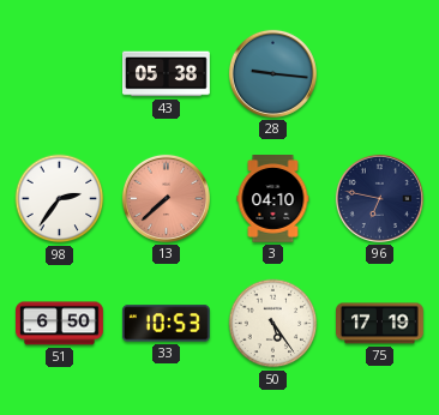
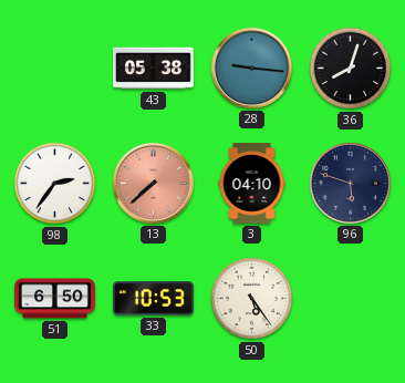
36: none -> 8:03 (351, 69)
96: 6:47 -> 5:48 (350, 183)
75: 17:19 -> none (380, 324)
